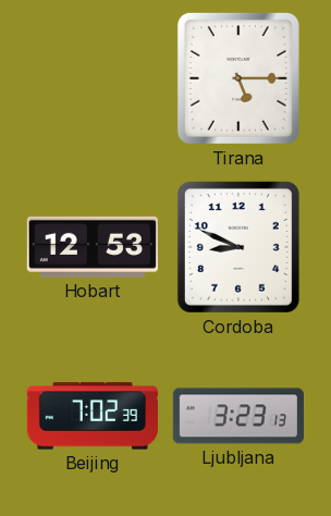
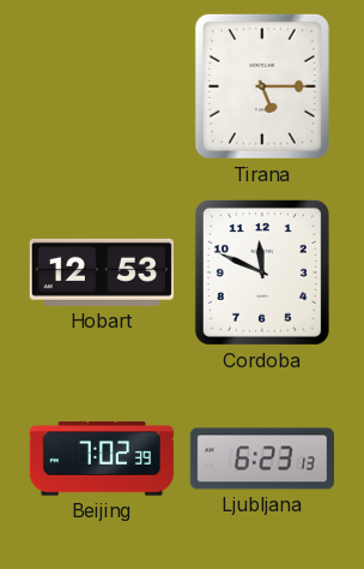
Cordoba: 8:49 -> 11:49 (262, 272)
Ljubljana: 3:23 -> 6:23 (262, 459)
